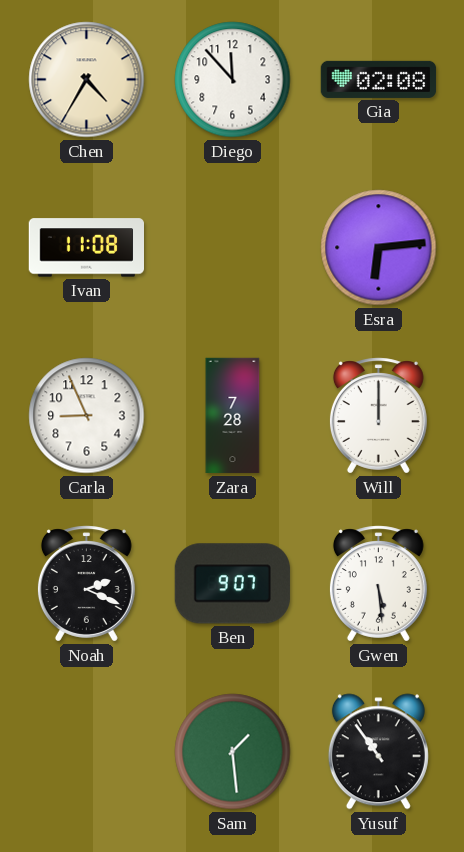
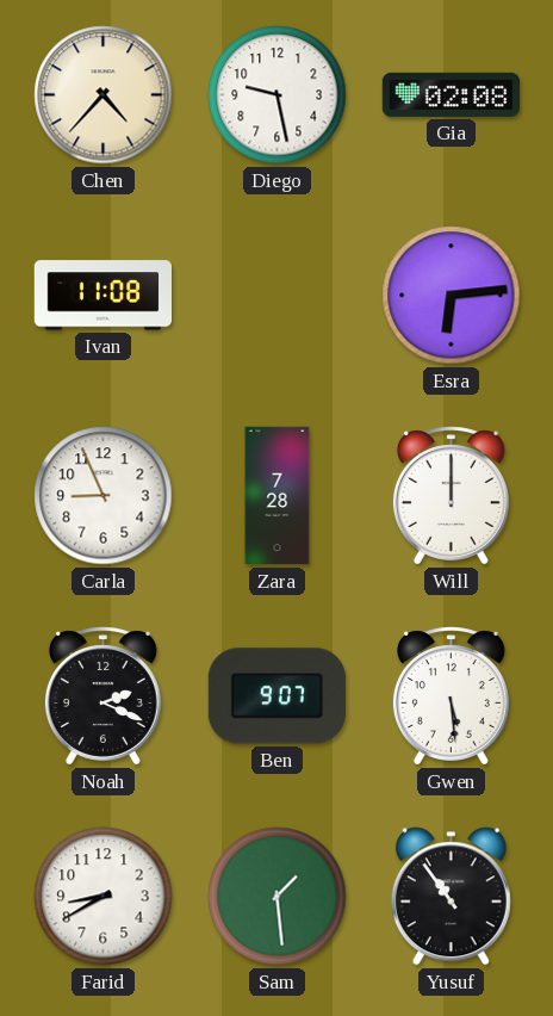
Chen: 4:35 -> 4:37 (104, 95)
Diego: 11:53 -> 9:28 (278, 95)
Farid: none -> 8:40 (104, 897)
